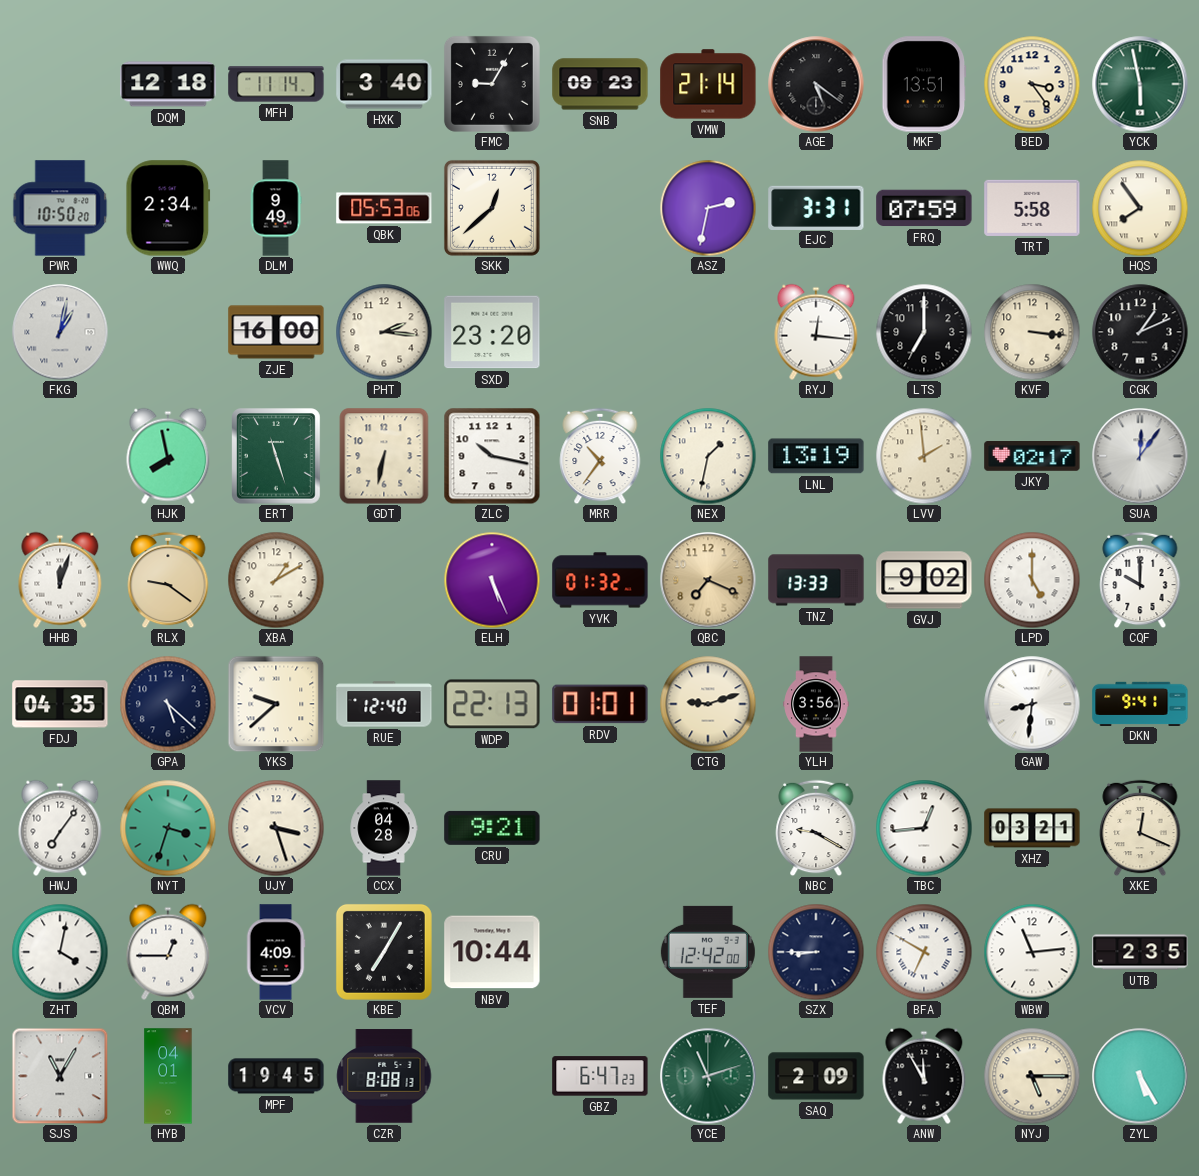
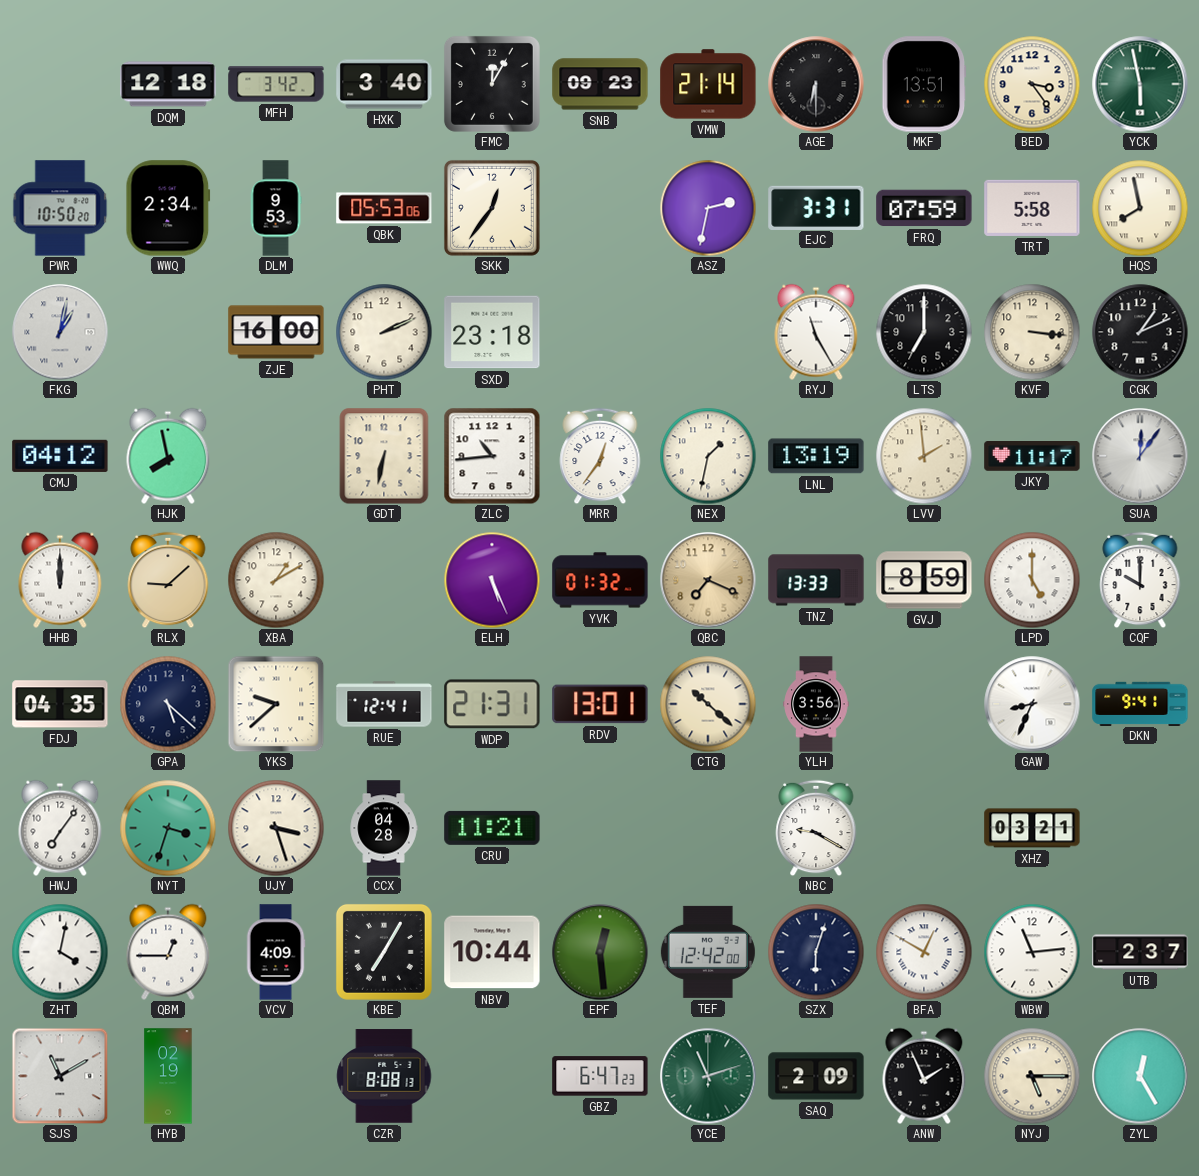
MFH: 11:14 -> 3:42 (276, 84)
FMC: 9:05 -> 12:05 (492, 84)
AGE: 5:21 -> 6:30 (816, 84)
DLM: 9:49 -> 9:53 (276, 208)
SKK: 12:38 -> 12:36 (492, 208)
HQS: 7:54 -> 7:58 (1140, 208)
PHT: 2:16 -> 2:11 (384, 332)
SXD: 23:20 -> 23:18 (492, 332)
RYJ: 12:16 -> 11:25 (816, 332)
CMJ: none -> 04:12 (60, 456)
ERT: 11:27 -> none (277, 457)
ZLC: 10:17 -> 10:44 (492, 456)
MRR: 10:36 -> 12:36 (600, 456)
JKY: 02:17 -> 11:17 (1032, 456)
HHB: 12:03 -> 12:00 (60, 580)
RLX: 9:21 -> 9:08 (168, 580)
GVJ: 9:02 -> 8:59 (924, 580)
RUE: 12:40 -> 12:41 (384, 704)
WDP: 22:13 -> 21:31 (492, 704)
RDV: 01:01 -> 13:01 (600, 704)
CTG: 9:12 -> 10:22 (708, 704)
GAW: 8:31 -> 8:34 (1032, 704)
CRU: 9:21 -> 11:21 (492, 828)
TBC: 12:44 -> none (924, 828)
XKE: 12:19 -> none (1140, 828)
EPF: none -> 12:29 (600, 952)
SZX: 8:45 -> 6:03 (816, 952)
BFA: 6:50 -> 12:50 (924, 952)
UTB: 2:35 -> 2:37 (1140, 952)
SJS: 11:05 -> 11:10 (60, 1076)
HYB: 04:01 -> 02:19 (168, 1076)
MPF: 19:45 -> none (276, 1076)
ANW: 11:55 -> 1:56 (924, 1076)
ZYL: 5:25 -> 12:25 (1140, 1076)
